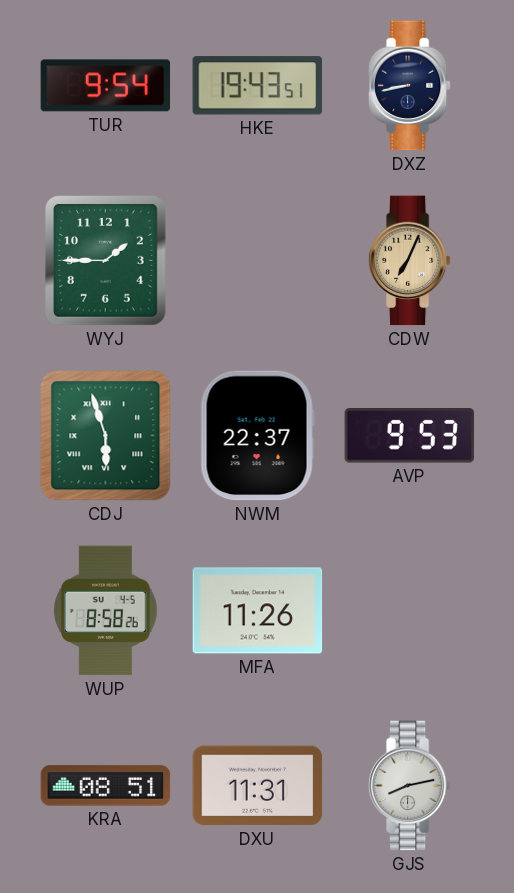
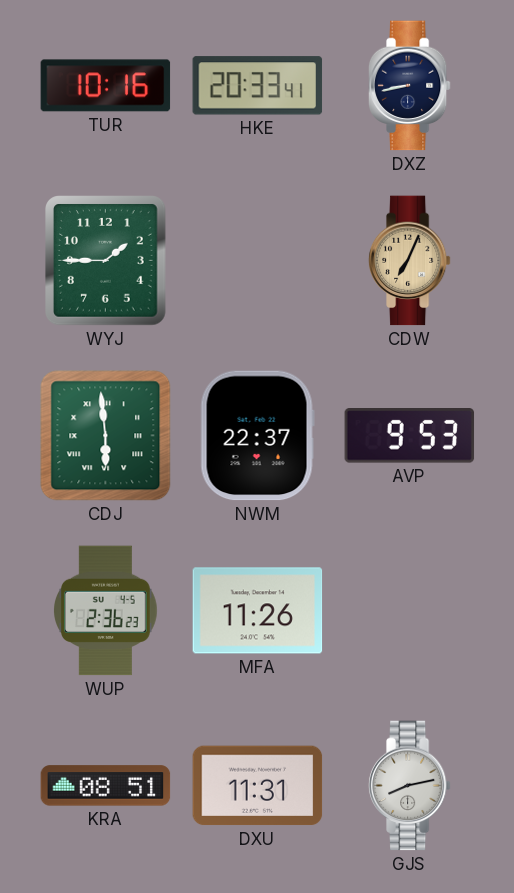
TUR: 9:54 -> 10:16 (106, 86)
HKE: 19:43 -> 20:33 (258, 86)
CDJ: 5:57 -> 5:59 (106, 436)
WUP: 8:58 -> 2:36 (106, 611)
